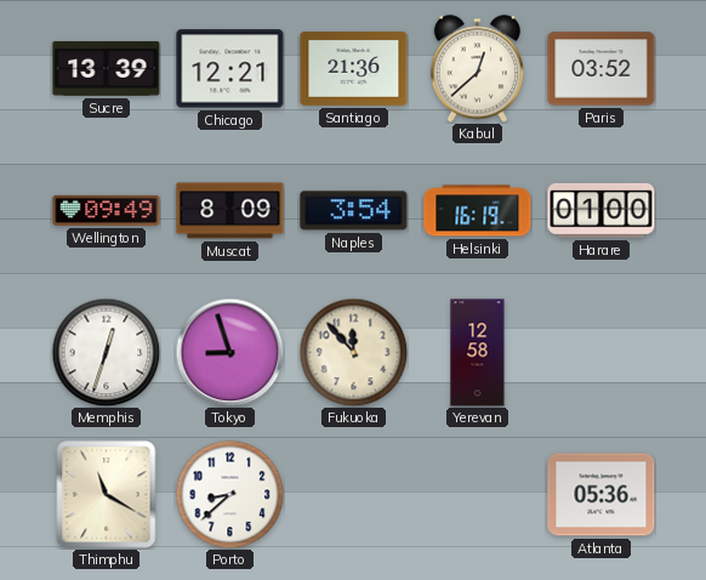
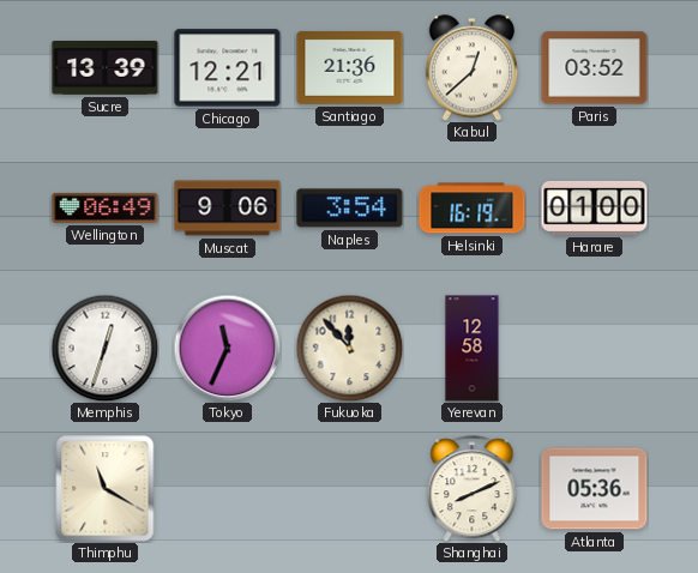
Wellington: 09:49 -> 06:49 (106, 207)
Muscat: 8:09 -> 9:06 (228, 209)
Tokyo: 8:57 -> 11:34 (227, 348)
Porto: 8:38 -> none (229, 494)
Shanghai: none -> 8:11 (473, 489)
